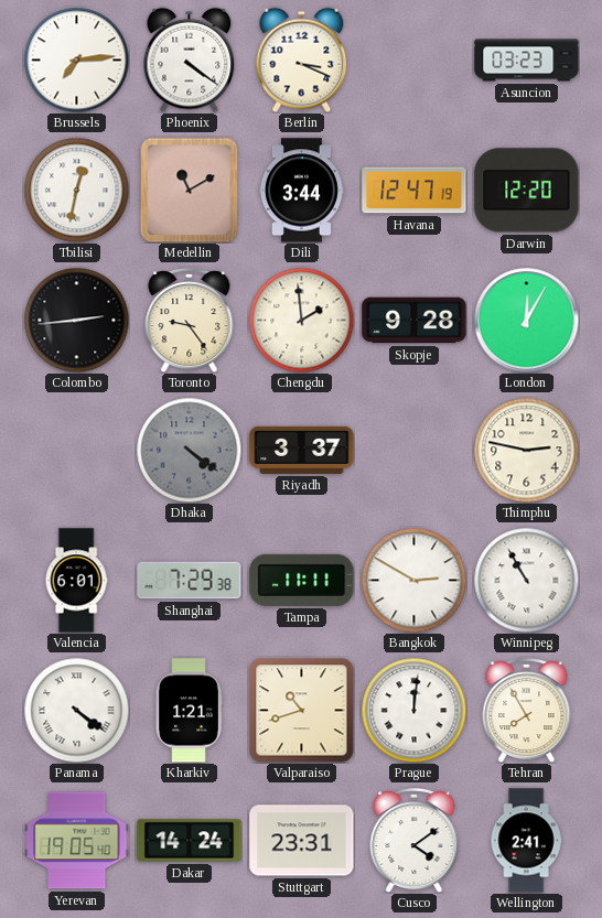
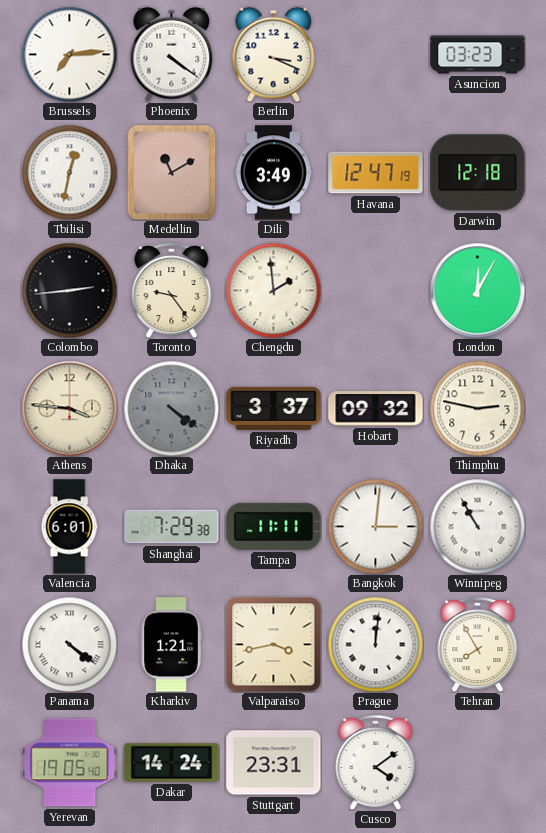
Dili: 3:44 -> 3:49 (273, 173)
Darwin: 12:20 -> 12:18 (478, 173)
Skopje: 9:28 -> none (415, 321)
Athens: none -> 3:46 (69, 408)
Hobart: none -> 09:32 (376, 409)
Bangkok: 2:50 -> 3:01 (375, 526)
Valparaiso: 10:42 -> 3:43 (274, 645)
Wellington: 2:41 -> none (526, 841)
